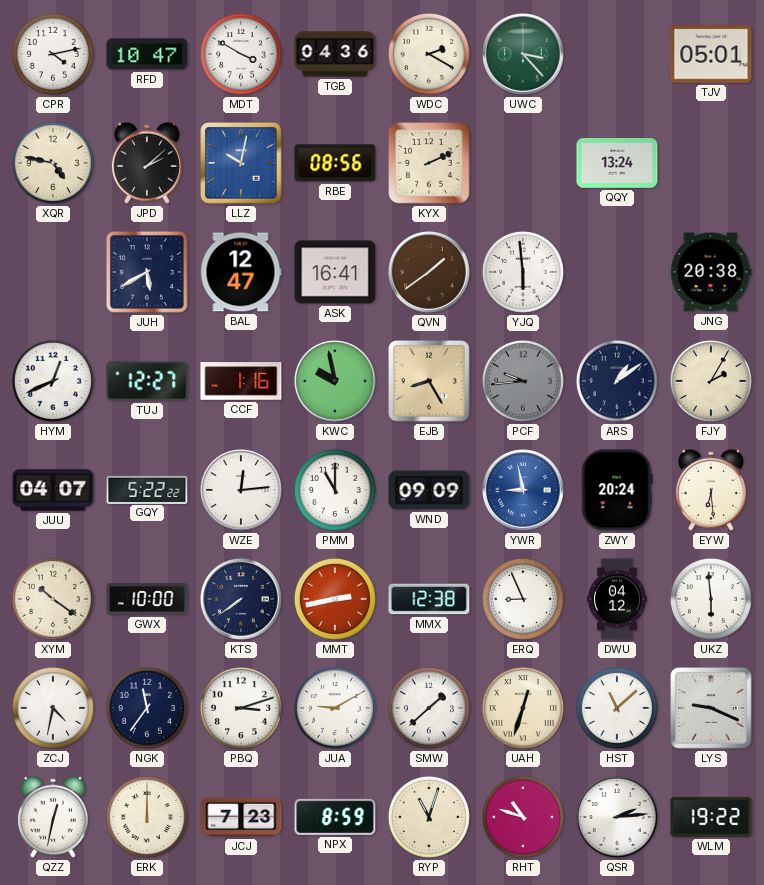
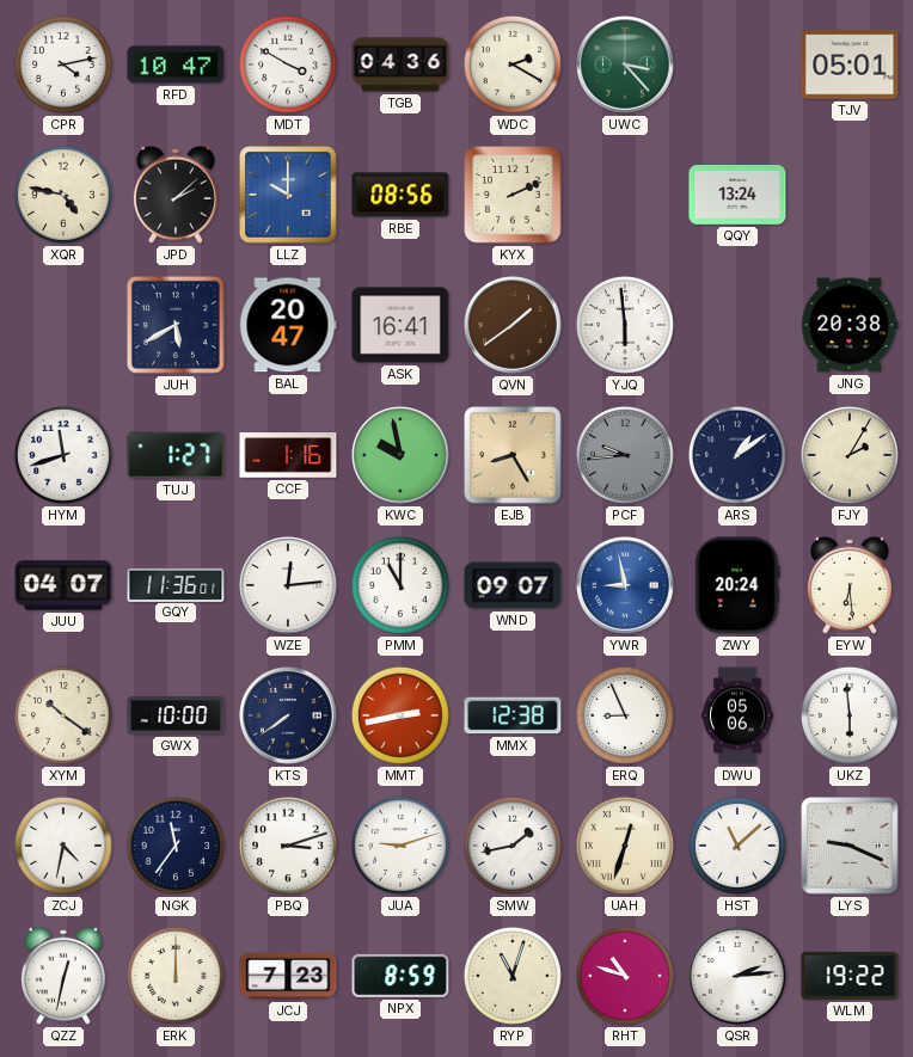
LLZ: 10:02 -> 10:00 (288, 195)
BAL: 12:47 -> 20:47 (288, 325)
HYM: 12:41 -> 11:42 (63, 455)
TUJ: 12:27 -> 1:27 (176, 455)
GQY: 5:22 -> 11:36 (176, 584)
WND: 09:09 -> 09:07 (513, 585)
DWU: 04:12 -> 05:06 (737, 715)
JUA: 9:10 -> 9:12 (400, 846)
SMW: 1:38 -> 1:43 (513, 846)
